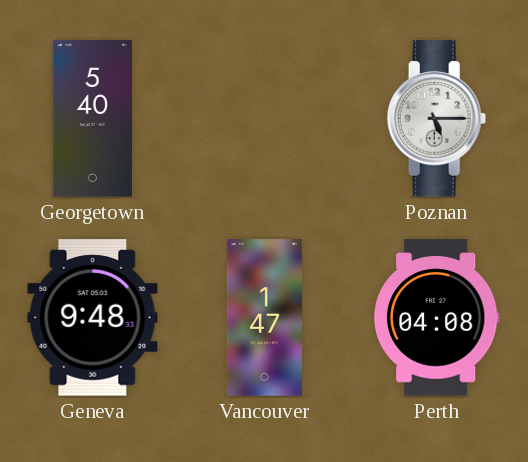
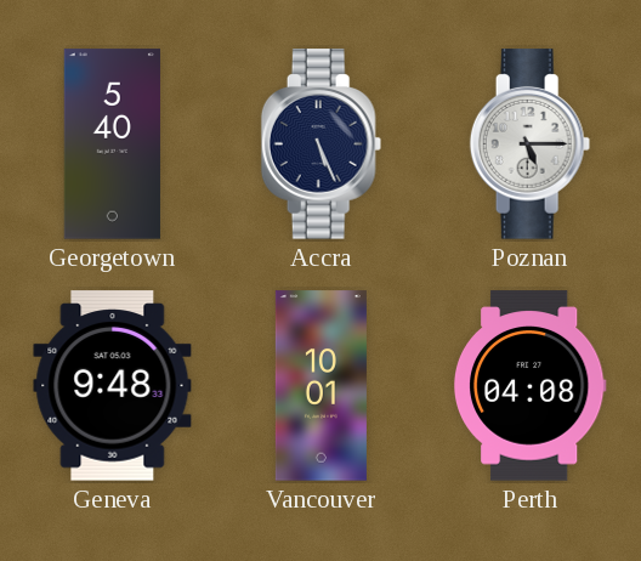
Accra: none -> 5:26 (322, 144)
Vancouver: 1:47 -> 10:01 (320, 386)
